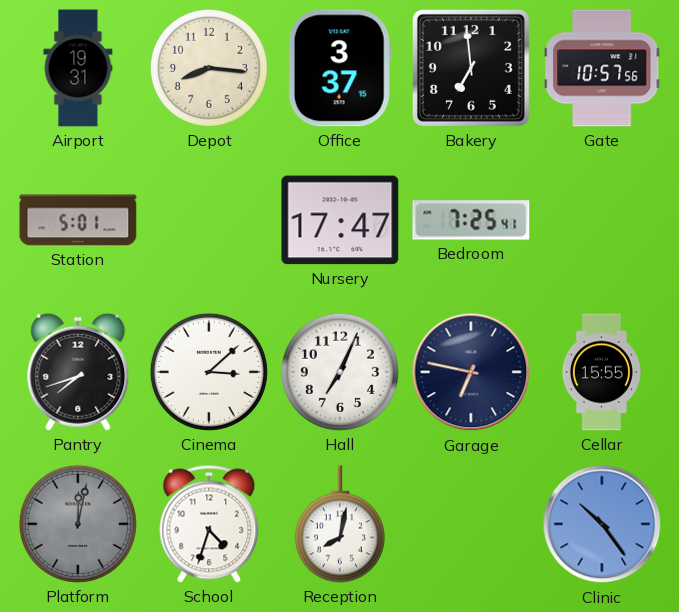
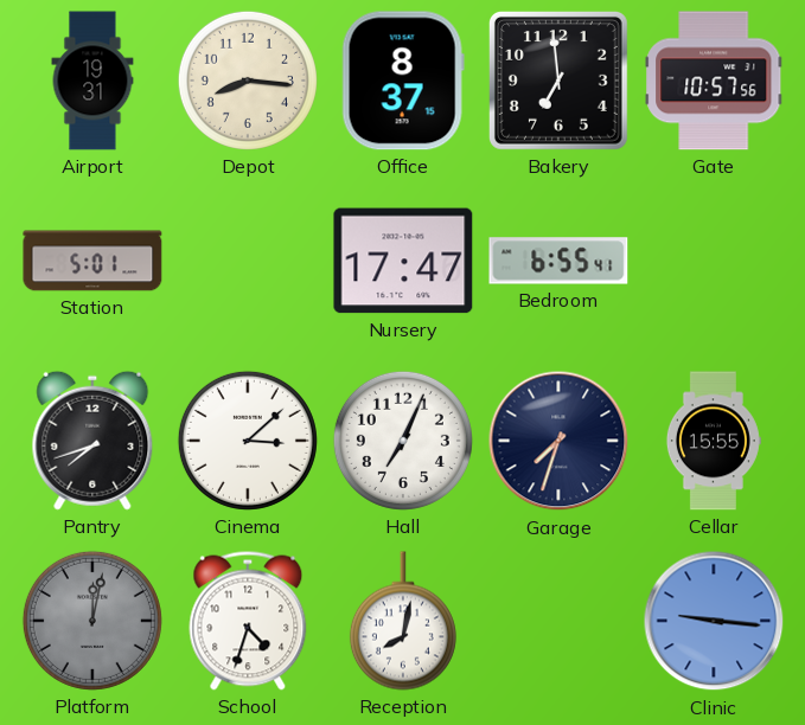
Office: 3:37 -> 8:37 (403, 81)
Bedroom: 7:25 -> 6:55 (558, 261)
Garage: 6:47 -> 7:33 (558, 441)
Clinic: 10:24 -> 9:16 (714, 621)
